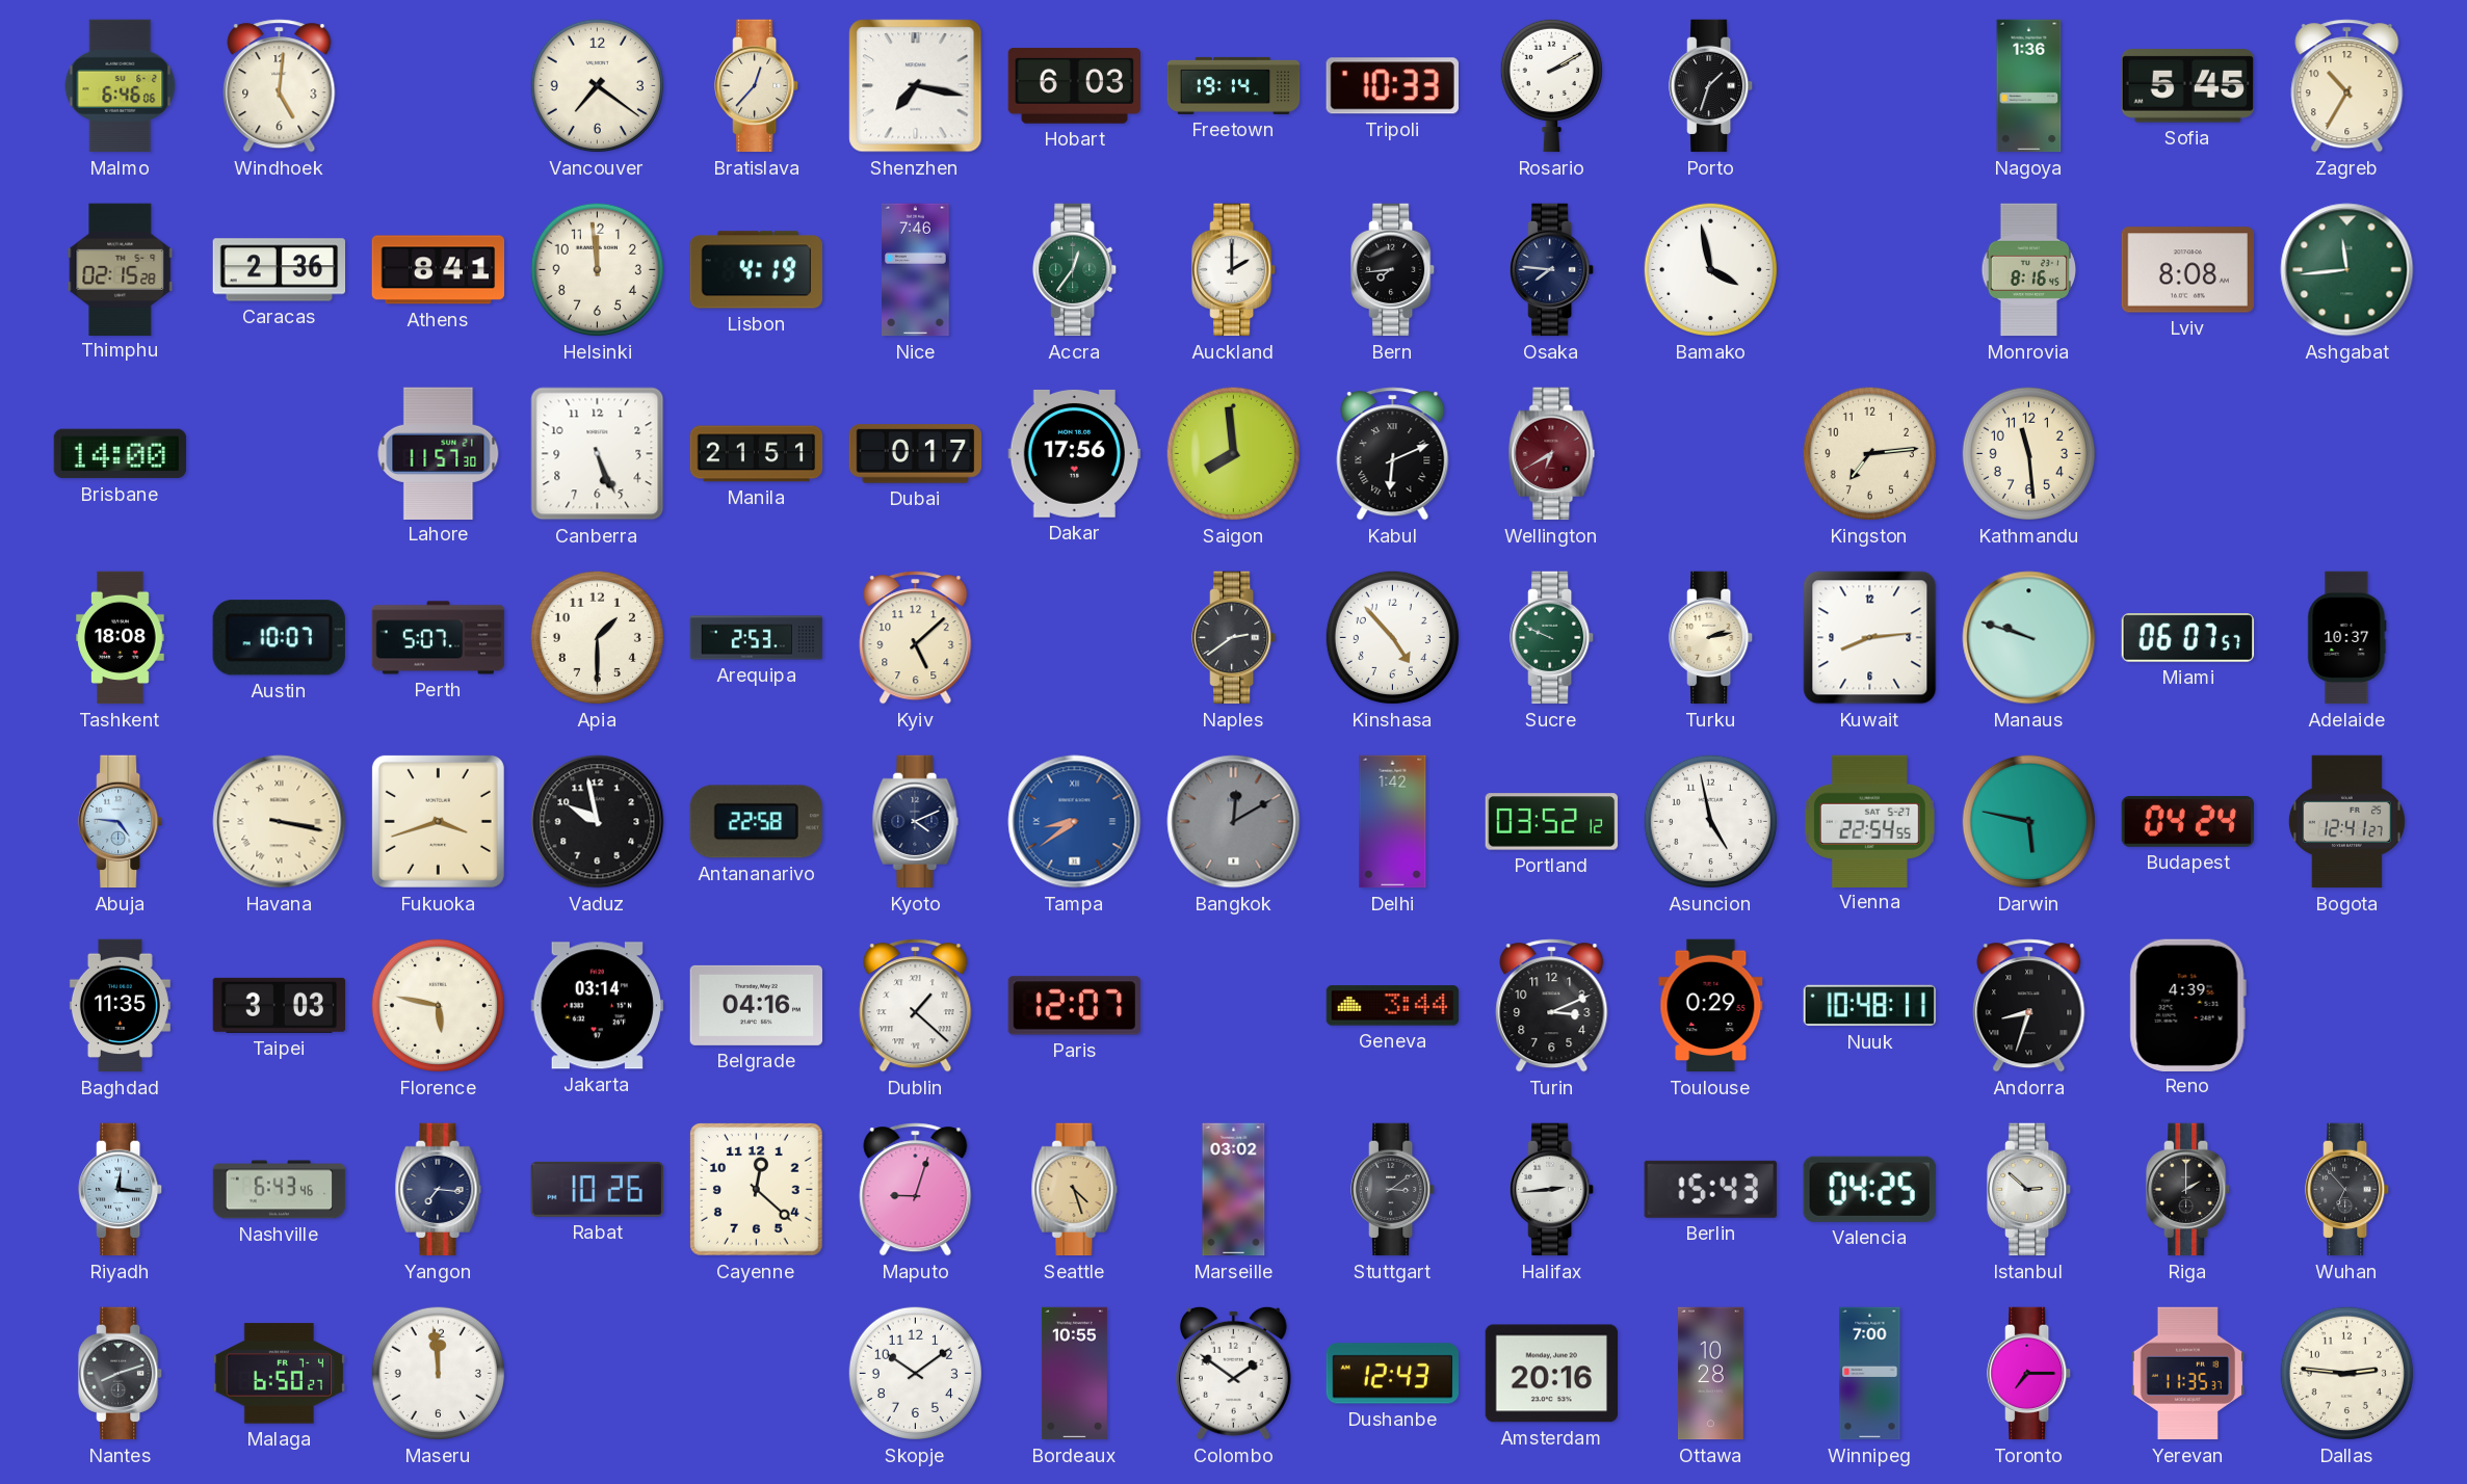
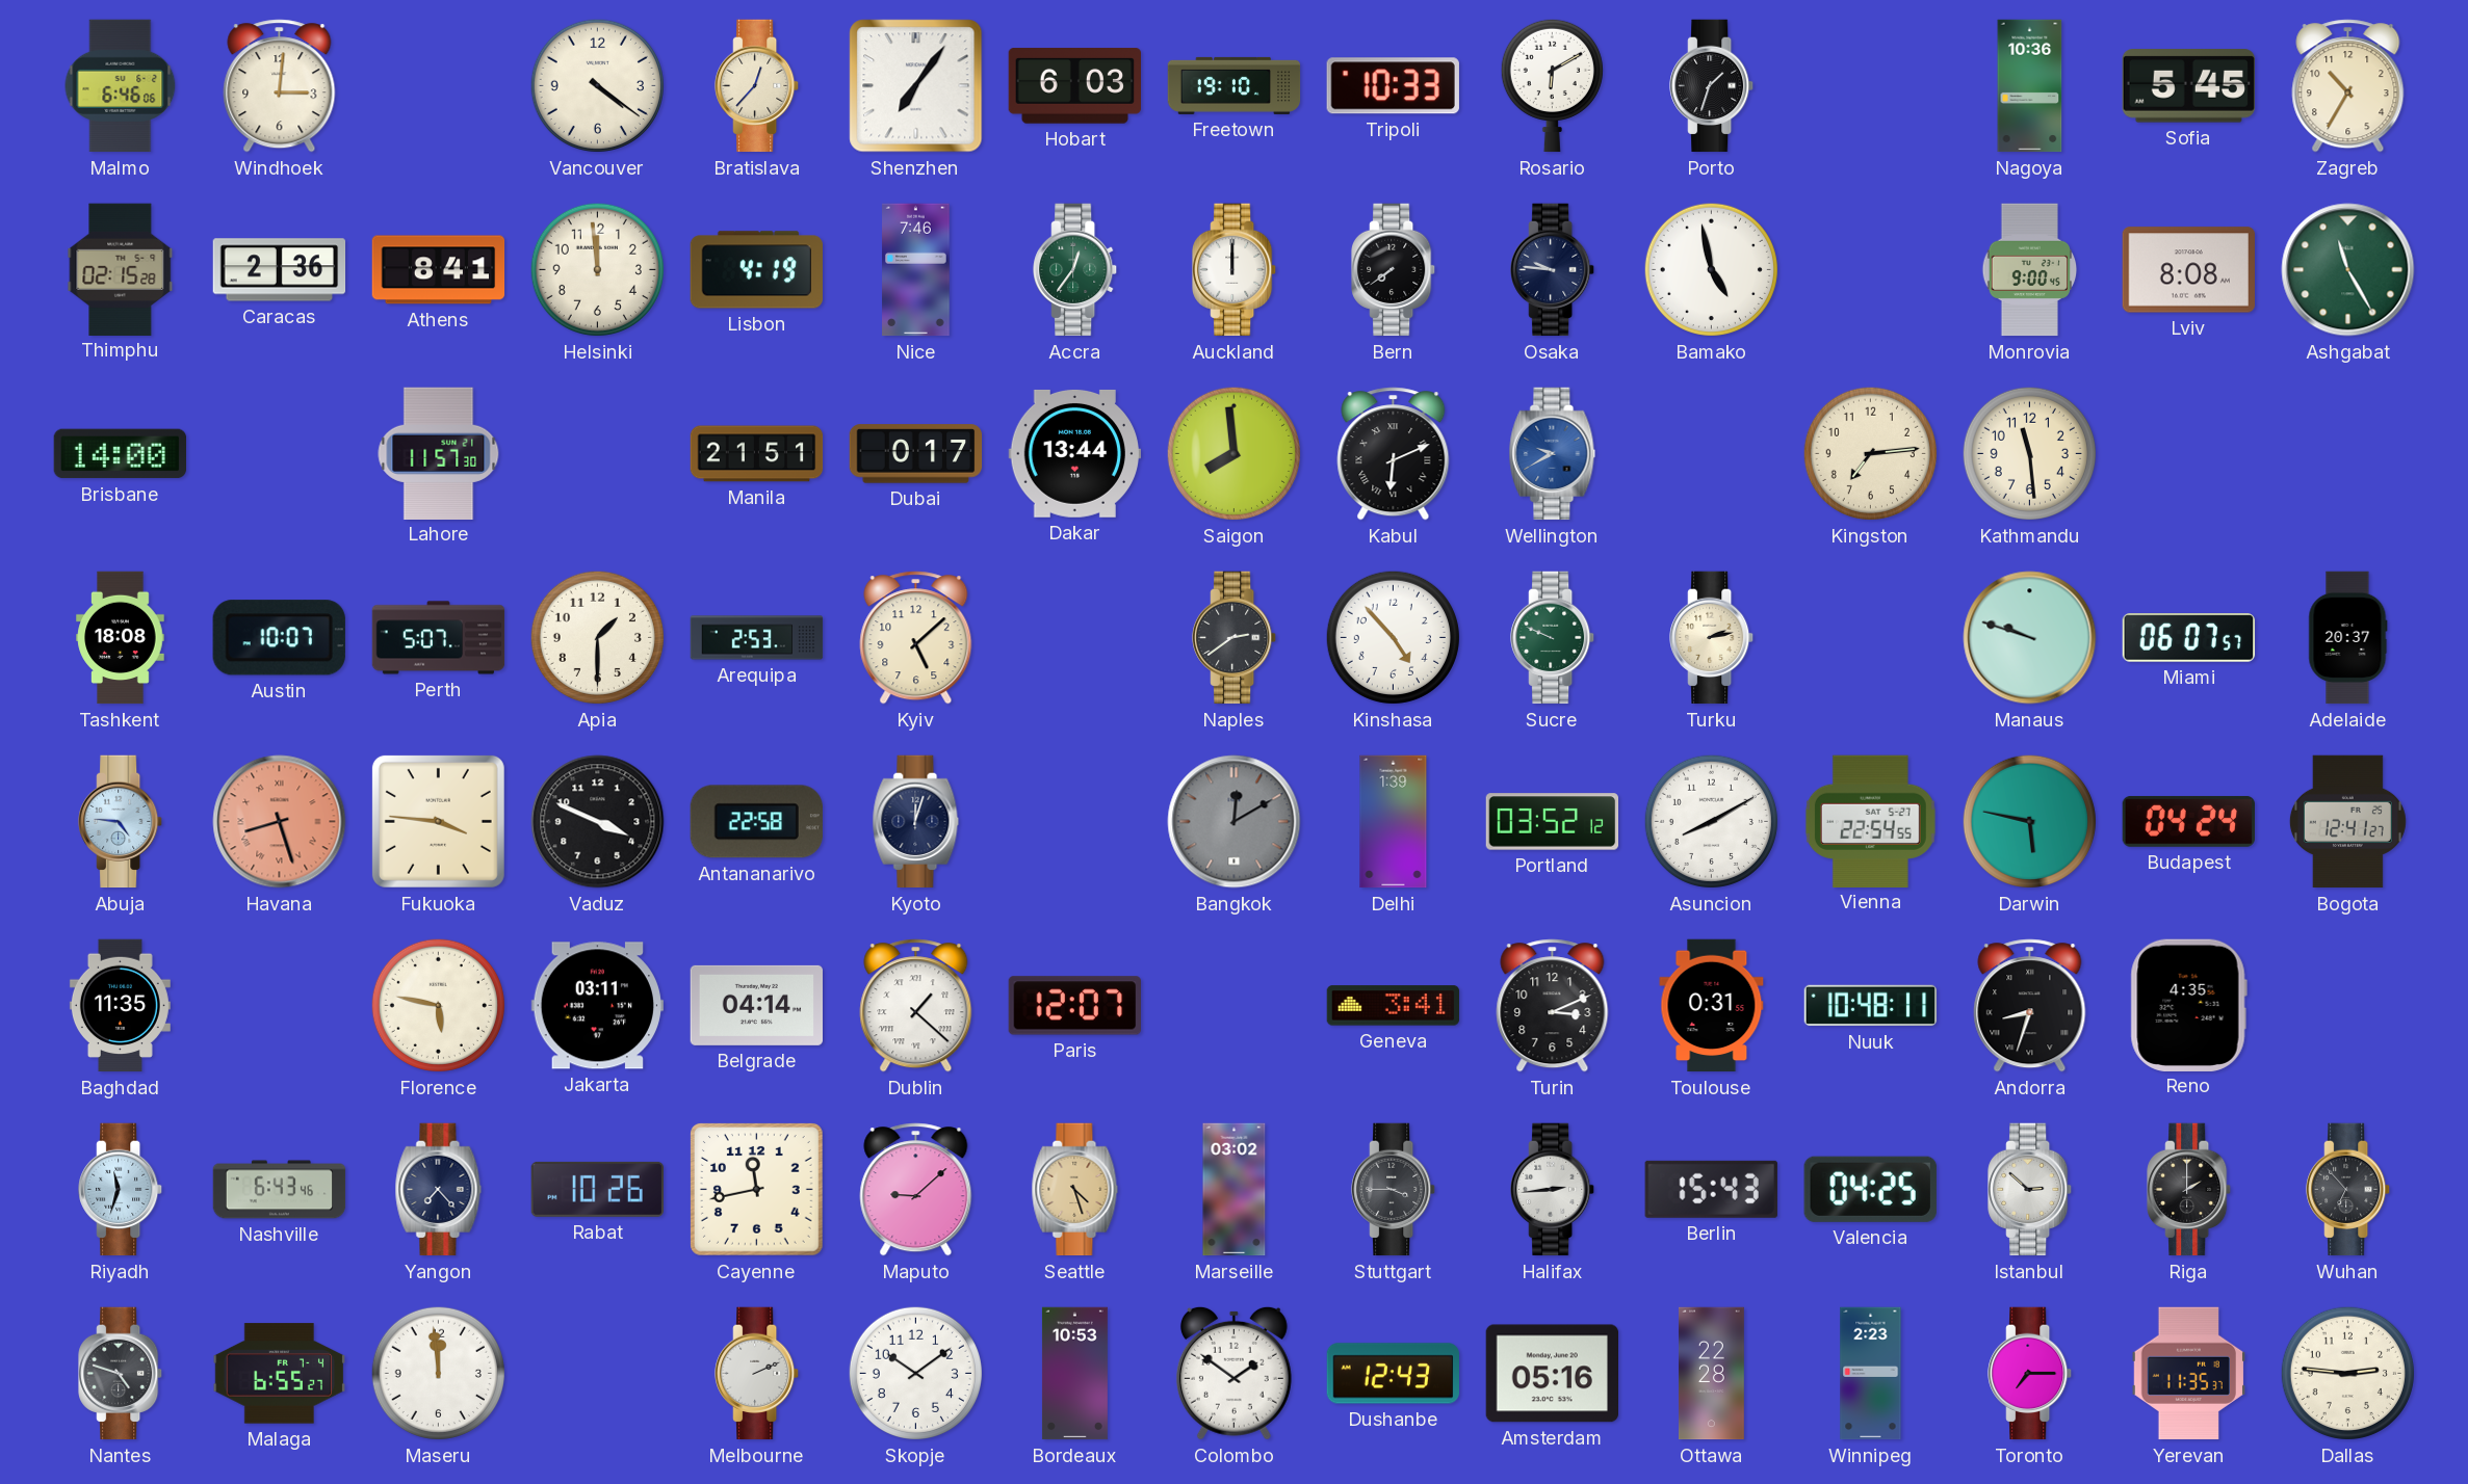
Windhoek: 5:01 -> 3:01 (280, 86)
Vancouver: 7:21 -> 4:21 (597, 85)
Shenzhen: 7:17 -> 7:06 (916, 86)
Freetown: 19:14 -> 19:10 (1235, 85)
Rosario: 2:10 -> 6:10 (1552, 85)
Nagoya: 1:36 -> 10:36 (2030, 86)
Auckland: 2:00 -> 12:00 (1235, 270)
Bern: 7:44 -> 7:39 (1394, 270)
Osaka: 7:46 -> 9:46 (1553, 270)
Bamako: 3:58 -> 4:58 (1711, 269)
Monrovia: 8:16 -> 9:00 (2030, 270)
Ashgabat: 11:44 -> 11:25 (2348, 270)
Canberra: 5:26 -> none (598, 454)
Dakar: 17:56 -> 13:44 (1075, 453)
Wellington: 6:40 -> 9:40 (1553, 454)
Wellington dial: burgundy -> blue (1553, 454)
Kuwait: 8:14 -> none (1870, 638)
Adelaide: 10:37 -> 20:37 (2348, 638)
Havana: 3:17 -> 8:27 (280, 822)
Havana dial: cream -> salmon (280, 822)
Fukuoka: 3:42 -> 3:46 (438, 821)
Vaduz: 9:58 -> 3:49 (598, 822)
Kyoto: 4:11 -> 12:03 (916, 822)
Tampa: 8:39 -> none (1075, 822)
Delhi: 1:42 -> 1:39 (1394, 822)
Asuncion: 4:58 -> 8:10 (1711, 821)
Taipei: 3:03 -> none (280, 1005)
Jakarta: 03:14 -> 03:11 (597, 1006)
Belgrade: 04:16 -> 04:14 (756, 1005)
Geneva: 3:44 -> 3:41 (1394, 1006)
Toulouse: 0:29 -> 0:31 (1712, 1006)
Reno: 4:39 -> 4:35 (2188, 1005)
Riyadh: 12:16 -> 11:33 (121, 1190)
Yangon: 7:16 -> 7:23 (439, 1190)
Cayenne: 12:22 -> 11:43 (756, 1189)
Maputo: 9:03 -> 9:08 (916, 1190)
Stuttgart: 3:09 -> 3:45 (1394, 1190)
Nantes: 8:12 -> 4:48 (121, 1374)
Malaga: 6:50 -> 6:55 (280, 1374)
Melbourne: none -> 2:11 (757, 1374)
Bordeaux: 10:55 -> 10:53 (1074, 1374)
Amsterdam: 20:16 -> 05:16 (1552, 1374)
Ottawa: 10:28 -> 22:28 (1712, 1374)
Winnipeg: 7:00 -> 2:23 (1871, 1374)
